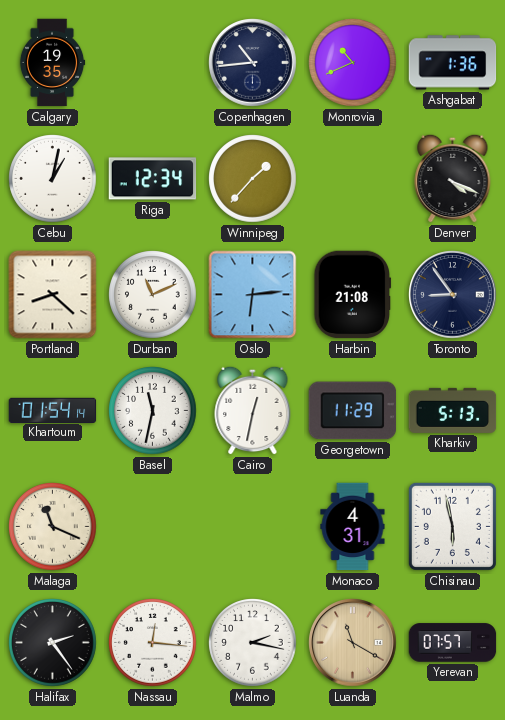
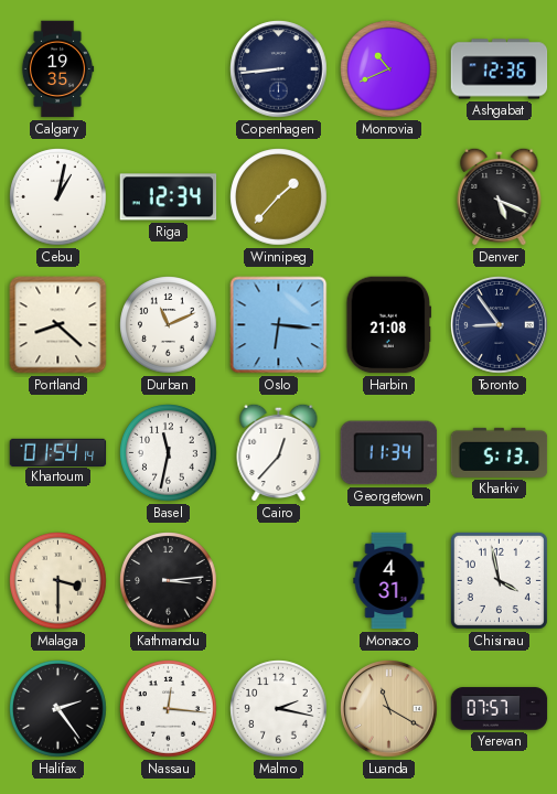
Copenhagen: 10:44 -> 8:44 (279, 69)
Ashgabat: 1:36 -> 12:36 (500, 69)
Denver: 4:19 -> 5:19 (500, 196)
Oslo: 6:14 -> 6:16 (279, 325)
Cairo: 12:32 -> 12:37 (279, 452)
Georgetown: 11:29 -> 11:34 (389, 453)
Malaga: 11:19 -> 3:30 (58, 581)
Kathmandu: none -> 3:14 (169, 581)
Chisinau: 5:58 -> 3:58 (499, 580)
